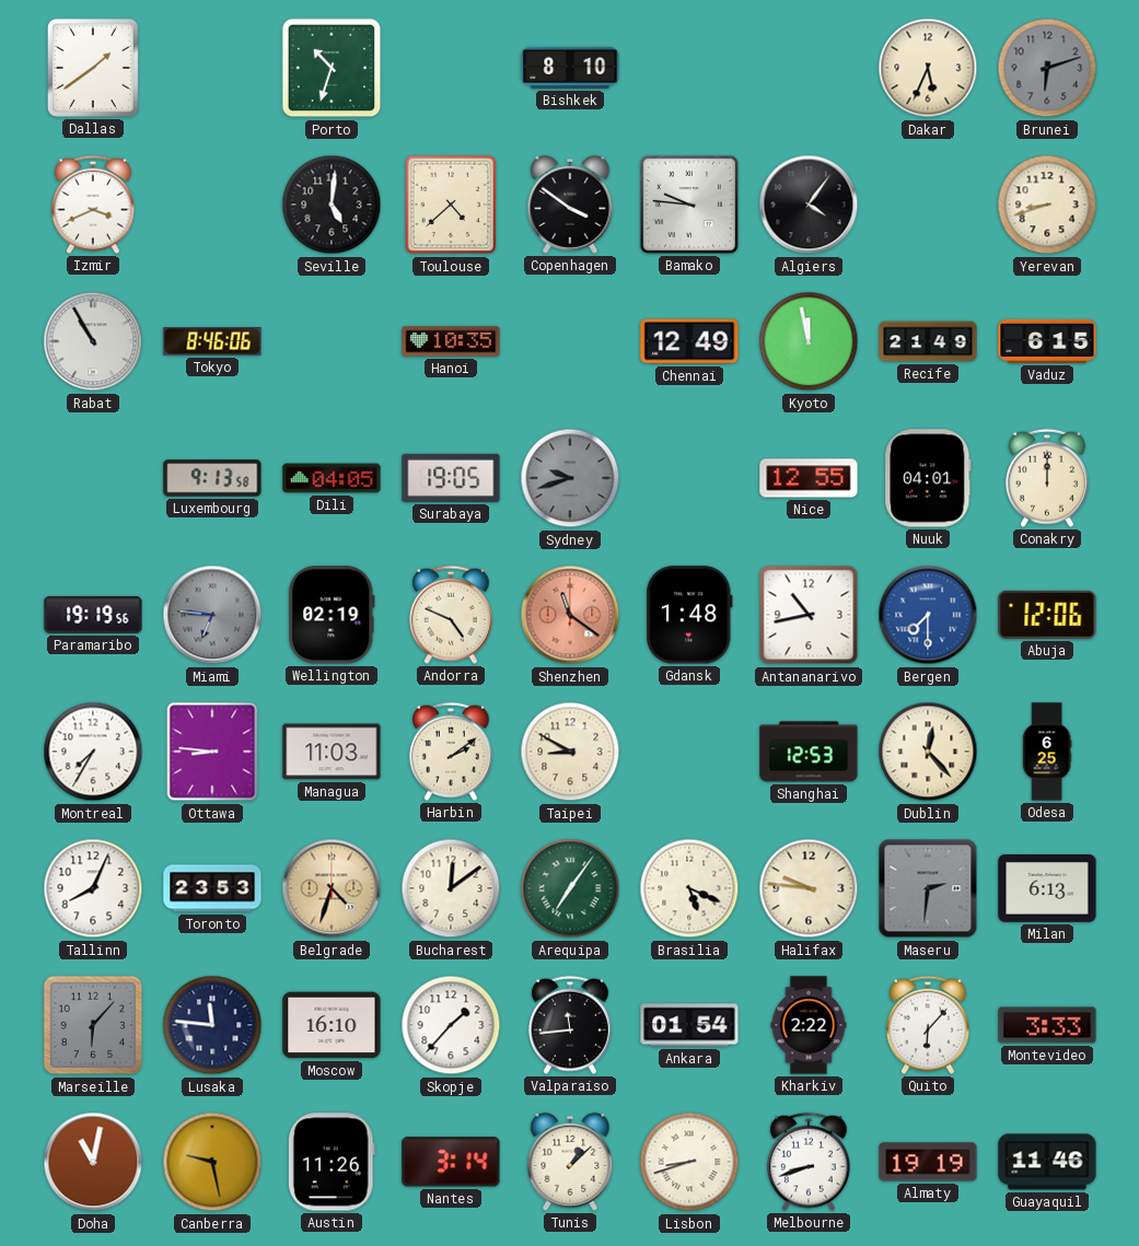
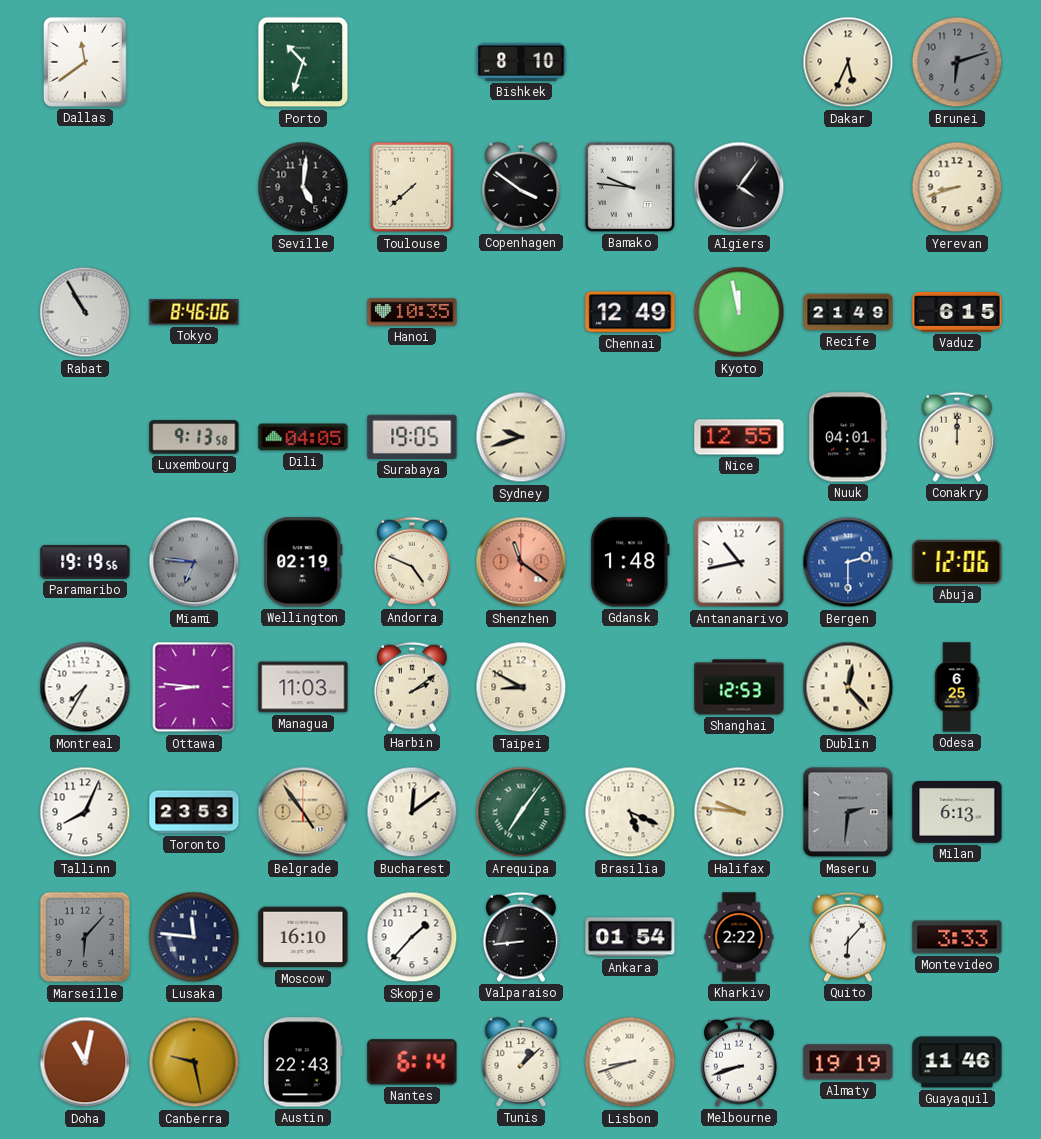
Dallas: 1:39 -> 11:39 (85, 62)
Izmir: 3:41 -> none (93, 205)
Toulouse: 4:38 -> 7:38 (412, 187)
Sydney dial: grey -> cream (521, 437)
Bergen: 7:30 -> 2:30 (848, 562)
Belgrade: 4:33 -> 4:54 (303, 812)
Valparaiso: 11:44 -> 8:44 (521, 937)
Austin: 11:26 -> 22:43 (303, 1062)
Nantes: 3:14 -> 6:14 (412, 1062)
